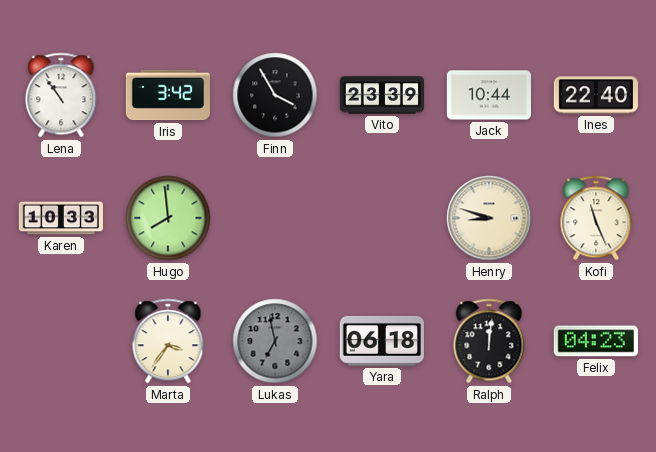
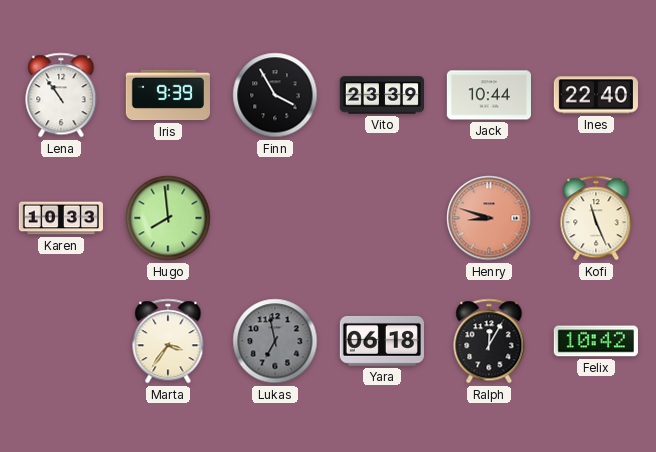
Iris: 3:42 -> 9:39 (167, 95)
Henry dial: cream -> salmon (489, 218)
Ralph: 12:01 -> 12:05 (489, 341)
Felix: 04:23 -> 10:42 (596, 341)
